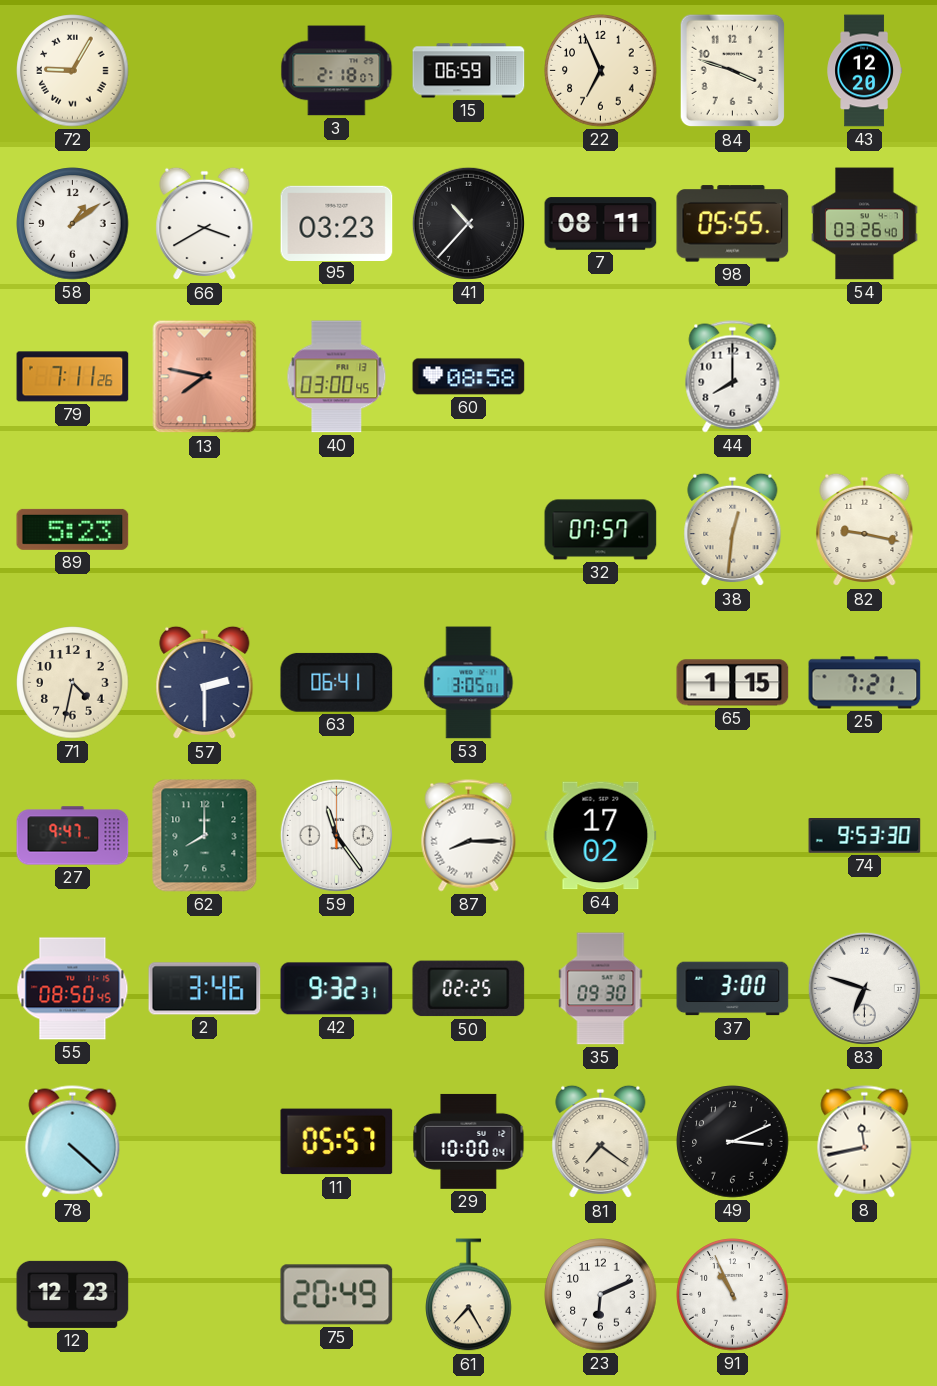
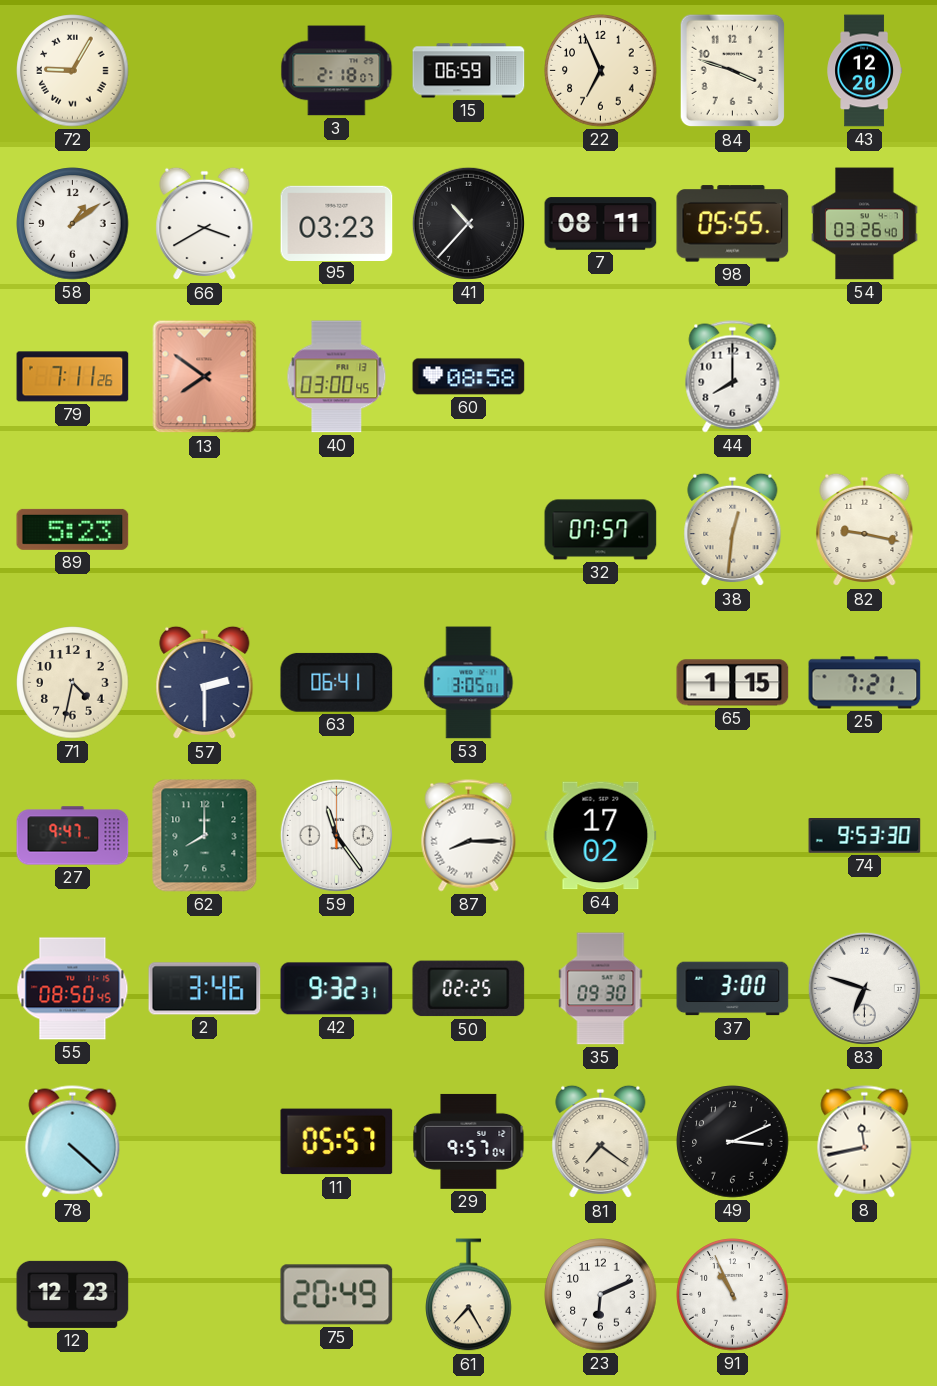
13: 7:47 -> 7:51 (205, 377)
29: 10:00 -> 9:57 (469, 1141)
